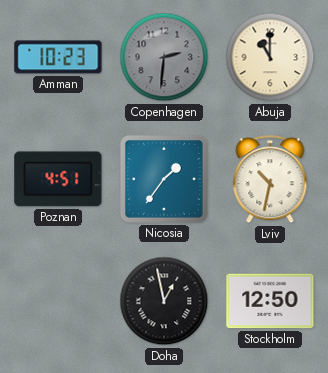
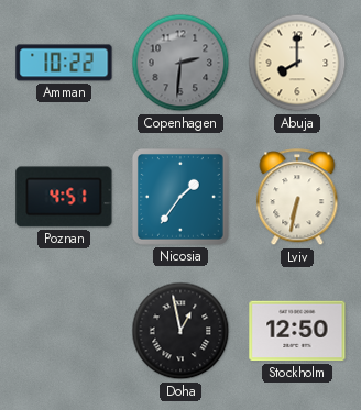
Amman: 10:23 -> 10:22 (64, 63)
Abuja: 11:00 -> 8:00 (297, 63)
Lviv: 10:32 -> 6:32 (297, 198)
